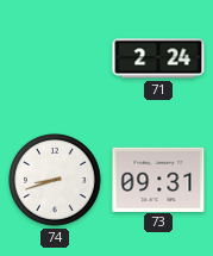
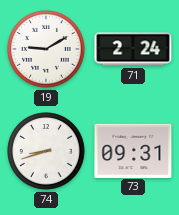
19: none -> 9:10 (46, 49)
